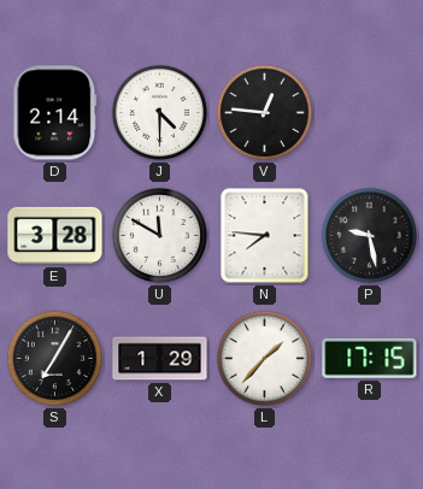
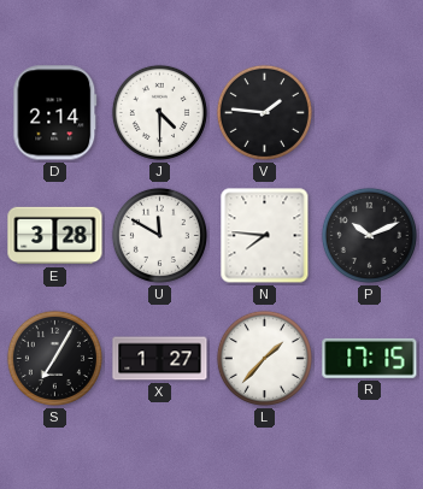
V: 12:46 -> 1:46 (264, 112)
P: 9:28 -> 10:11 (369, 235)
X: 1:29 -> 1:27 (160, 359)
